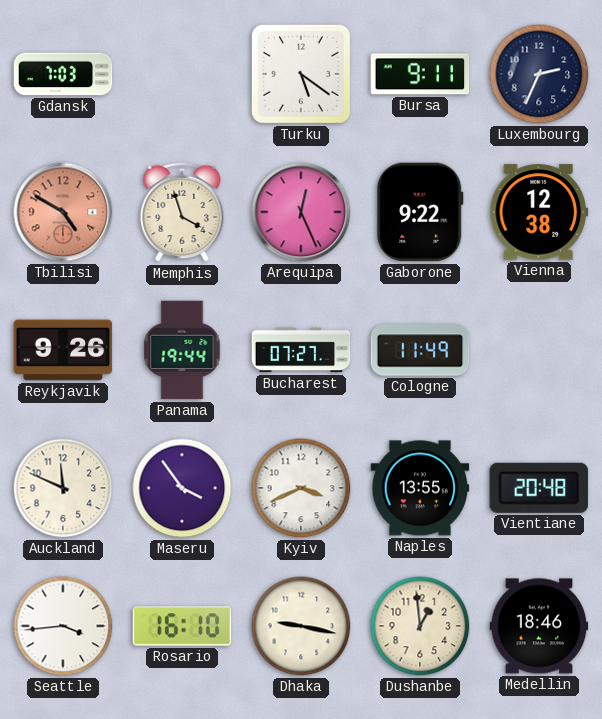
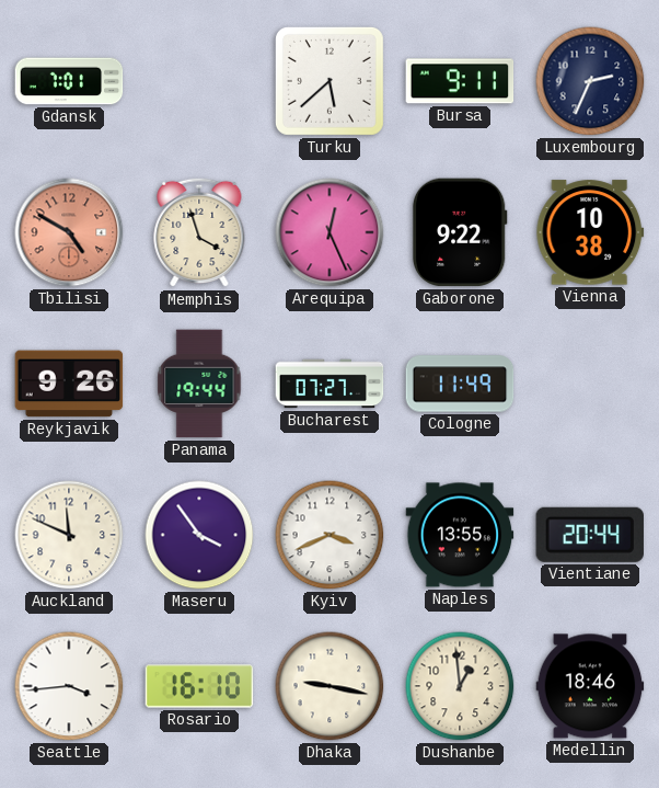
Gdansk: 7:03 -> 7:01 (69, 81)
Turku: 5:21 -> 5:38 (329, 81)
Vienna: 12:38 -> 10:38 (590, 232)
Vientiane: 20:48 -> 20:44 (590, 535)
